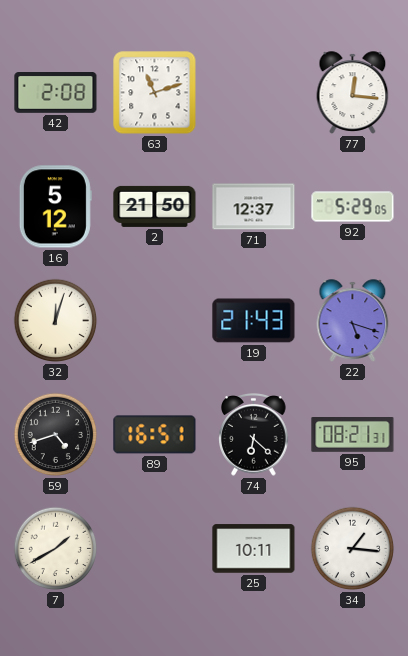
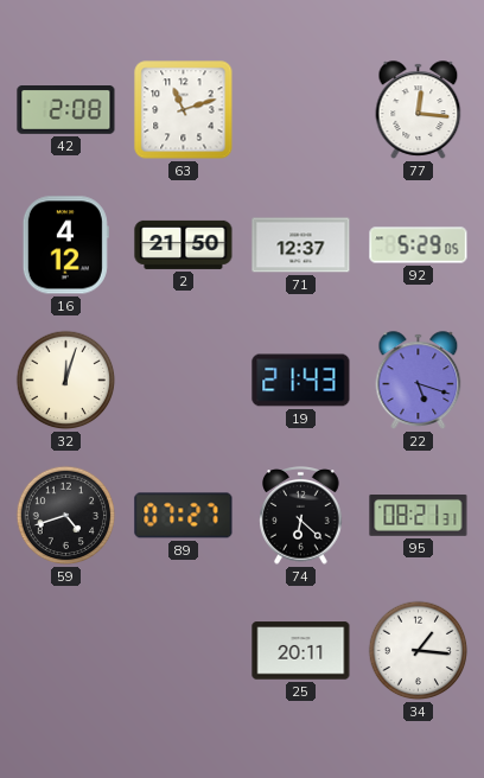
16: 5:12 -> 4:12 (65, 245)
89: 16:51 -> 07:27 (184, 516)
7: 1:40 -> none (56, 549)
25: 10:11 -> 20:11 (301, 651)
